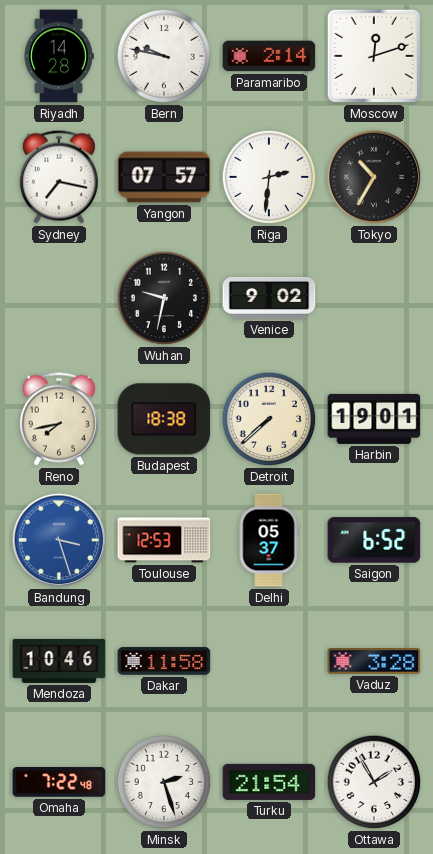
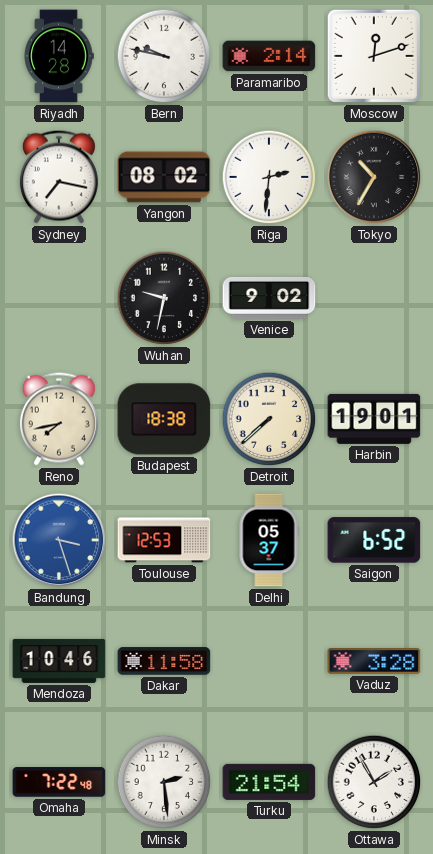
Yangon: 07:57 -> 08:02 (164, 177)
Minsk: 2:27 -> 2:29 (164, 782)
